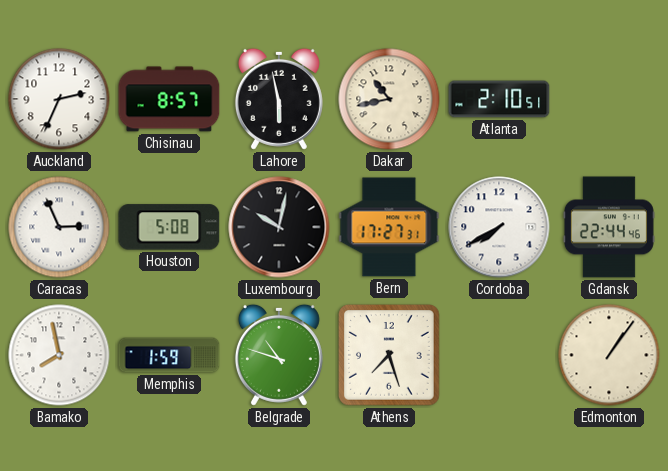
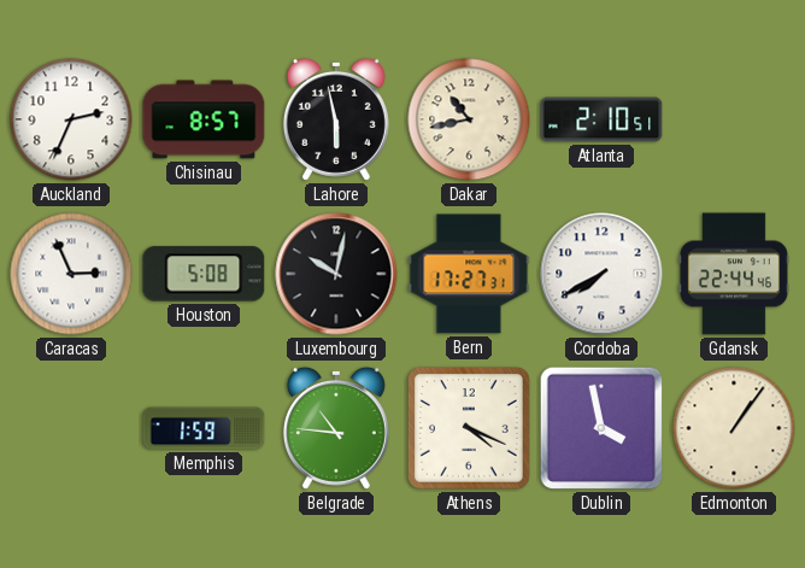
Bamako: 7:58 -> none (59, 355)
Belgrade: 10:48 -> 10:46 (336, 428)
Athens: 7:27 -> 4:19 (470, 429)
Dublin: none -> 3:58 (601, 428)
